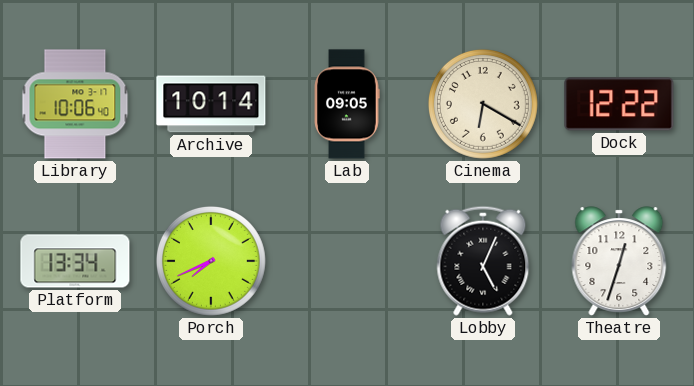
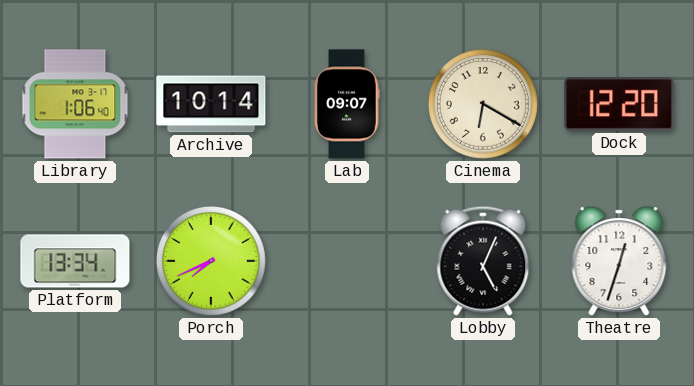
Library: 10:06 -> 1:06 (75, 104)
Lab: 09:05 -> 09:07 (347, 104)
Dock: 12:22 -> 12:20 (619, 104)
